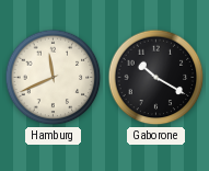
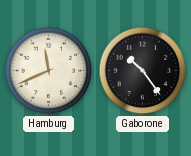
Gaborone: 10:20 -> 10:24 (143, 71)
